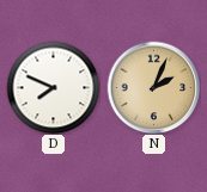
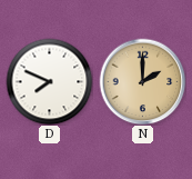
N: 2:04 -> 2:00 (142, 81)
